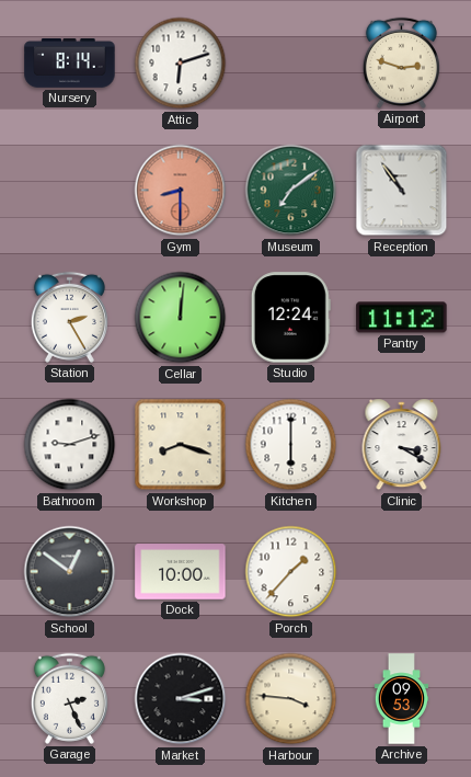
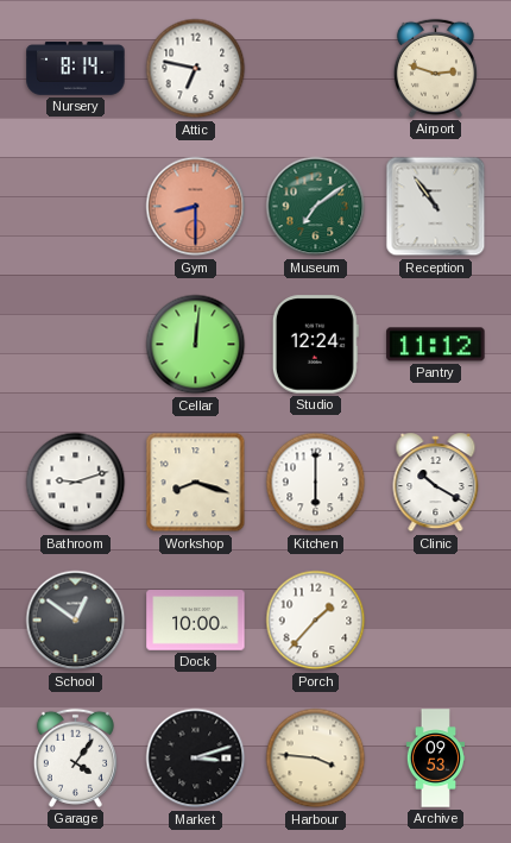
Attic: 6:12 -> 6:47 (196, 69)
Station: 2:25 -> none (69, 317)
Clinic: 3:20 -> 10:20 (436, 483)
Garage: 2:26 -> 4:06 (75, 757)
